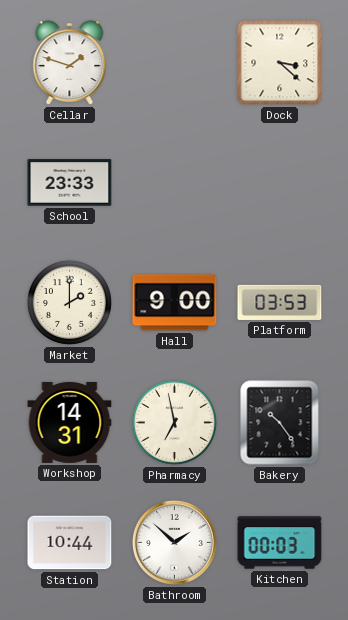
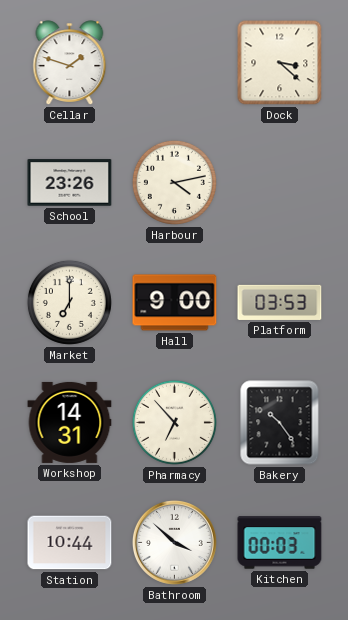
School: 23:33 -> 23:26 (70, 183)
Harbour: none -> 4:13 (174, 182)
Market: 2:00 -> 7:00 (69, 302)
Pharmacy: 6:58 -> 6:53 (174, 422)
Bathroom: 1:52 -> 3:52 (174, 542)
